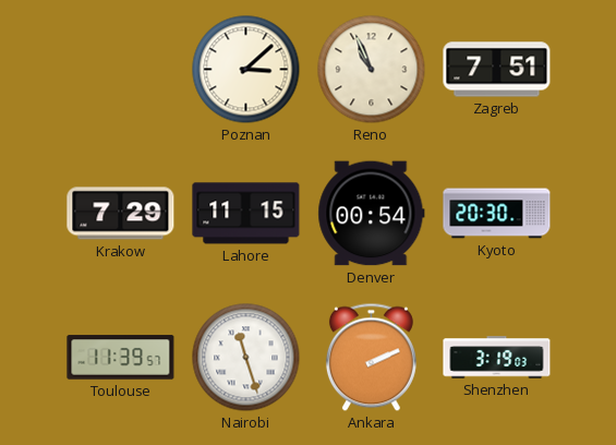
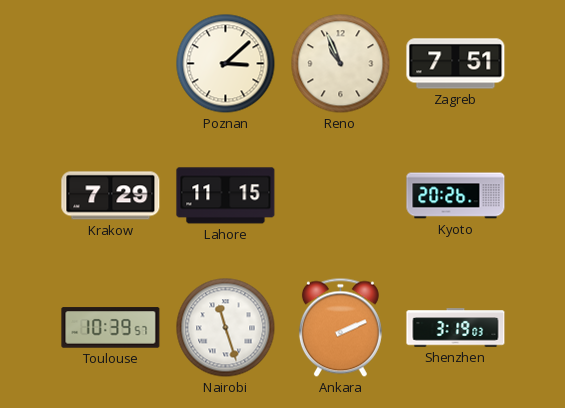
Denver: 00:54 -> none (372, 214)
Kyoto: 20:30 -> 20:26 (456, 196)
Toulouse: 11:39 -> 10:39 (111, 328)
